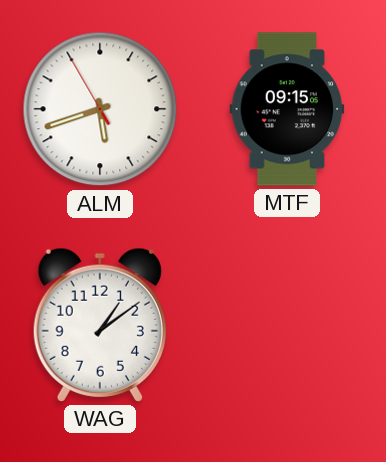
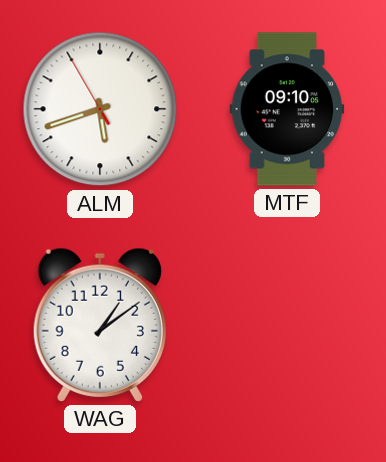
MTF: 09:15 -> 09:10 (287, 109)
